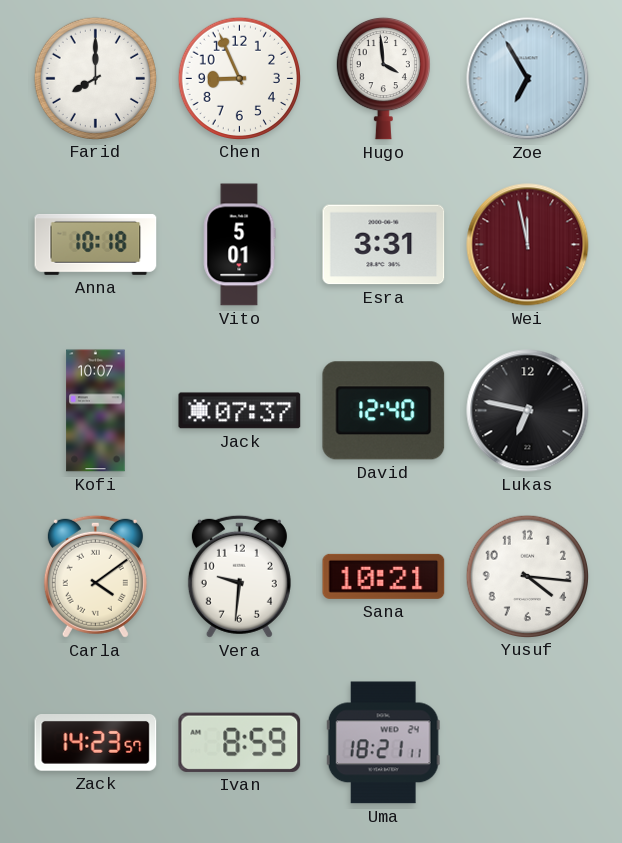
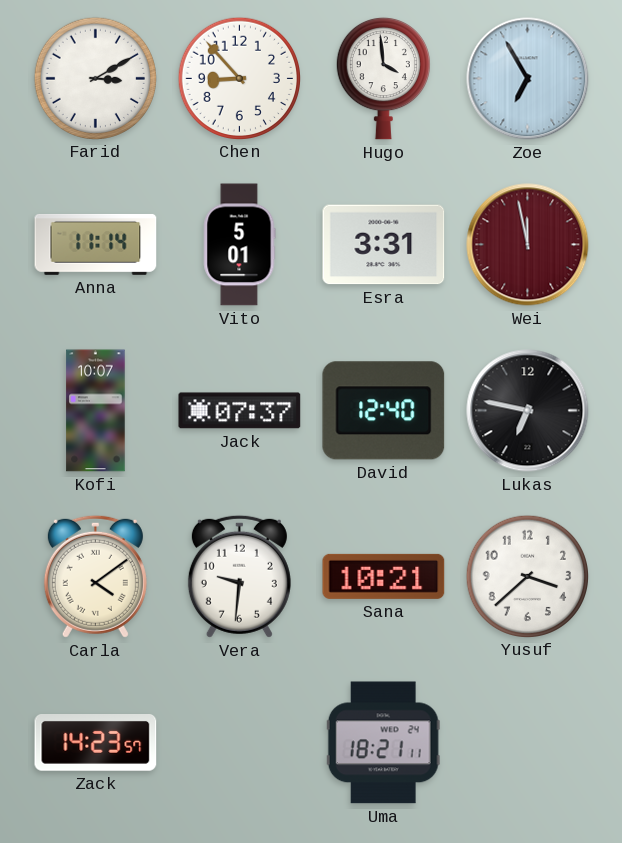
Farid: 8:00 -> 3:10 (95, 78)
Chen: 8:56 -> 8:53 (239, 78)
Anna: 10:18 -> 11:14 (96, 244)
Yusuf: 4:16 -> 3:38 (527, 576)
Ivan: 8:59 -> none (240, 742)
